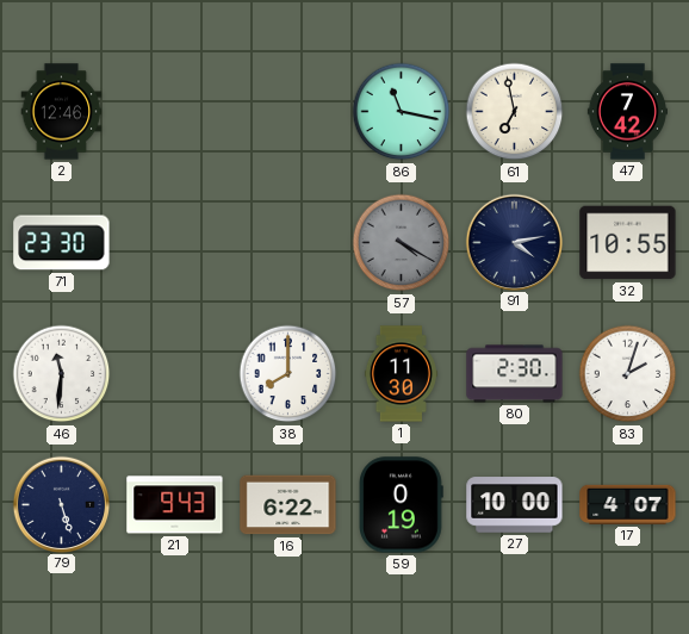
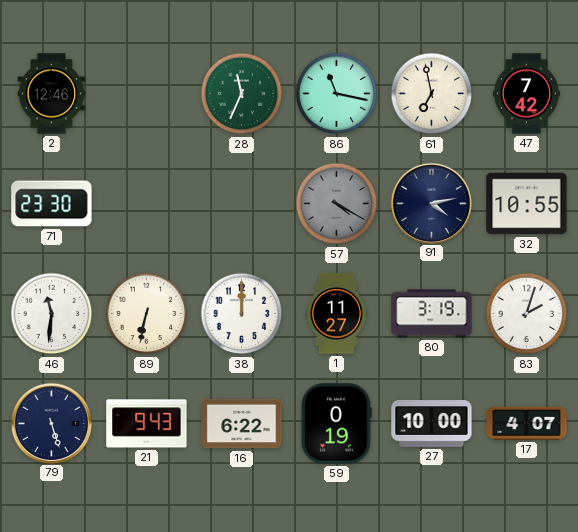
28: none -> 11:34 (242, 94)
89: none -> 6:32 (147, 314)
38: 8:00 -> 12:00 (242, 314)
1: 11:30 -> 11:27 (336, 314)
80: 2:30 -> 3:19 (432, 314)
